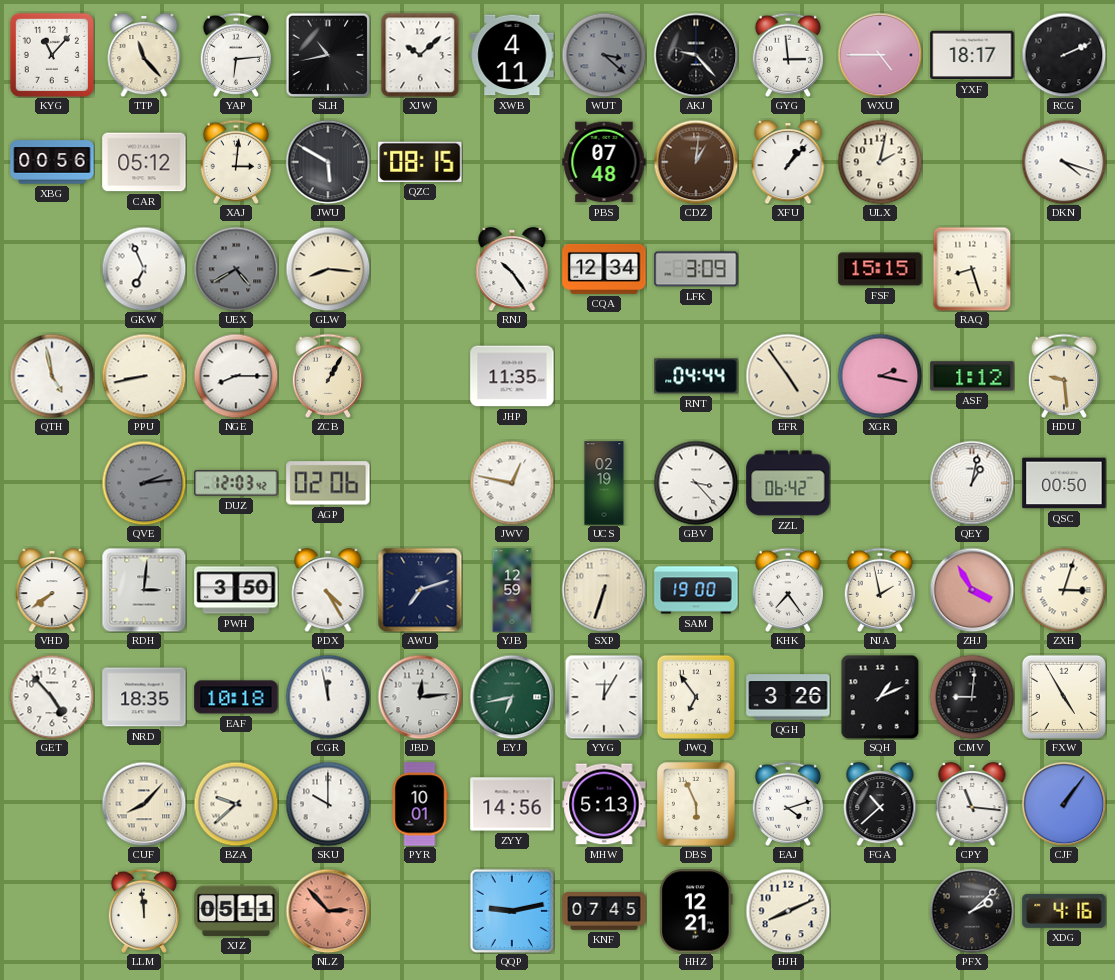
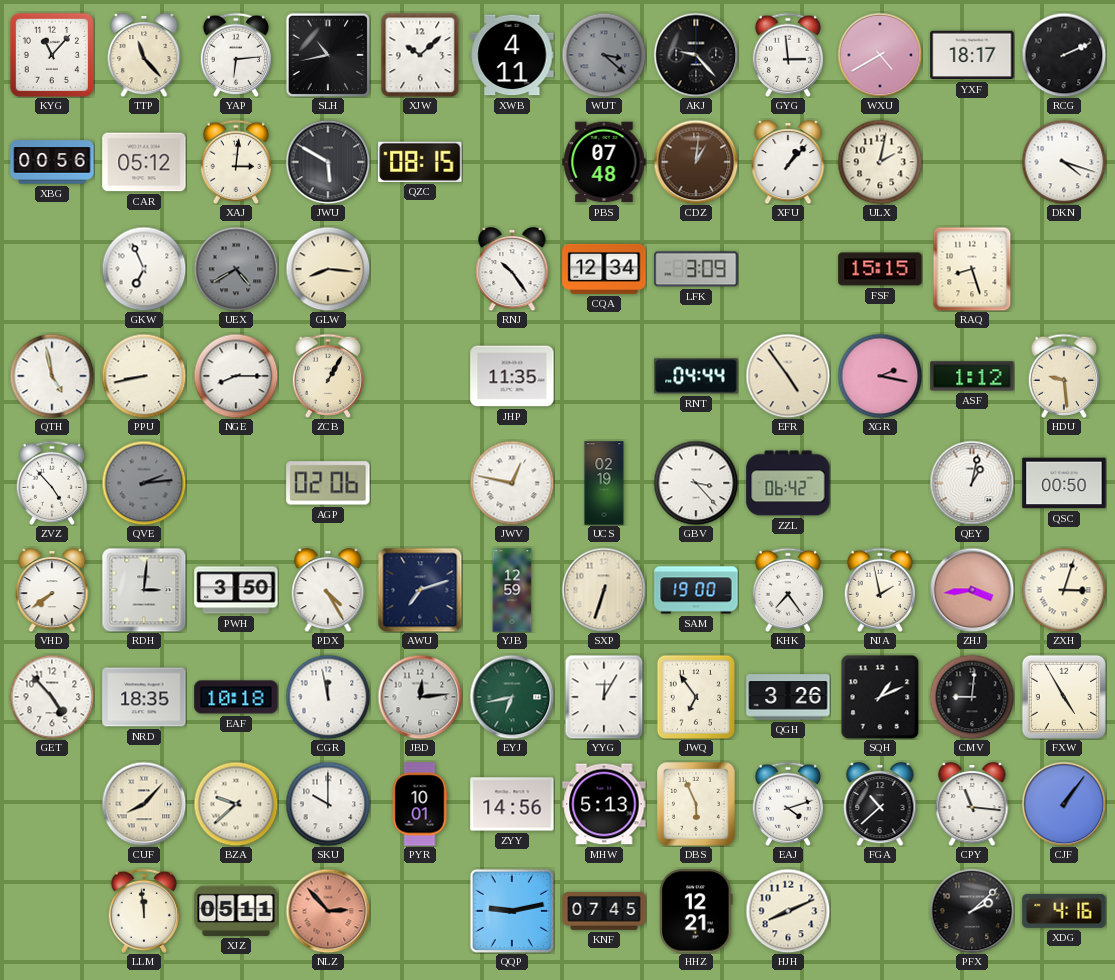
WXU: 4:45 -> 4:40 (880, 55)
ZVZ: none -> 4:53 (51, 483)
DUZ: 12:03 -> none (236, 483)
ZHJ: 3:55 -> 3:44 (972, 590)
